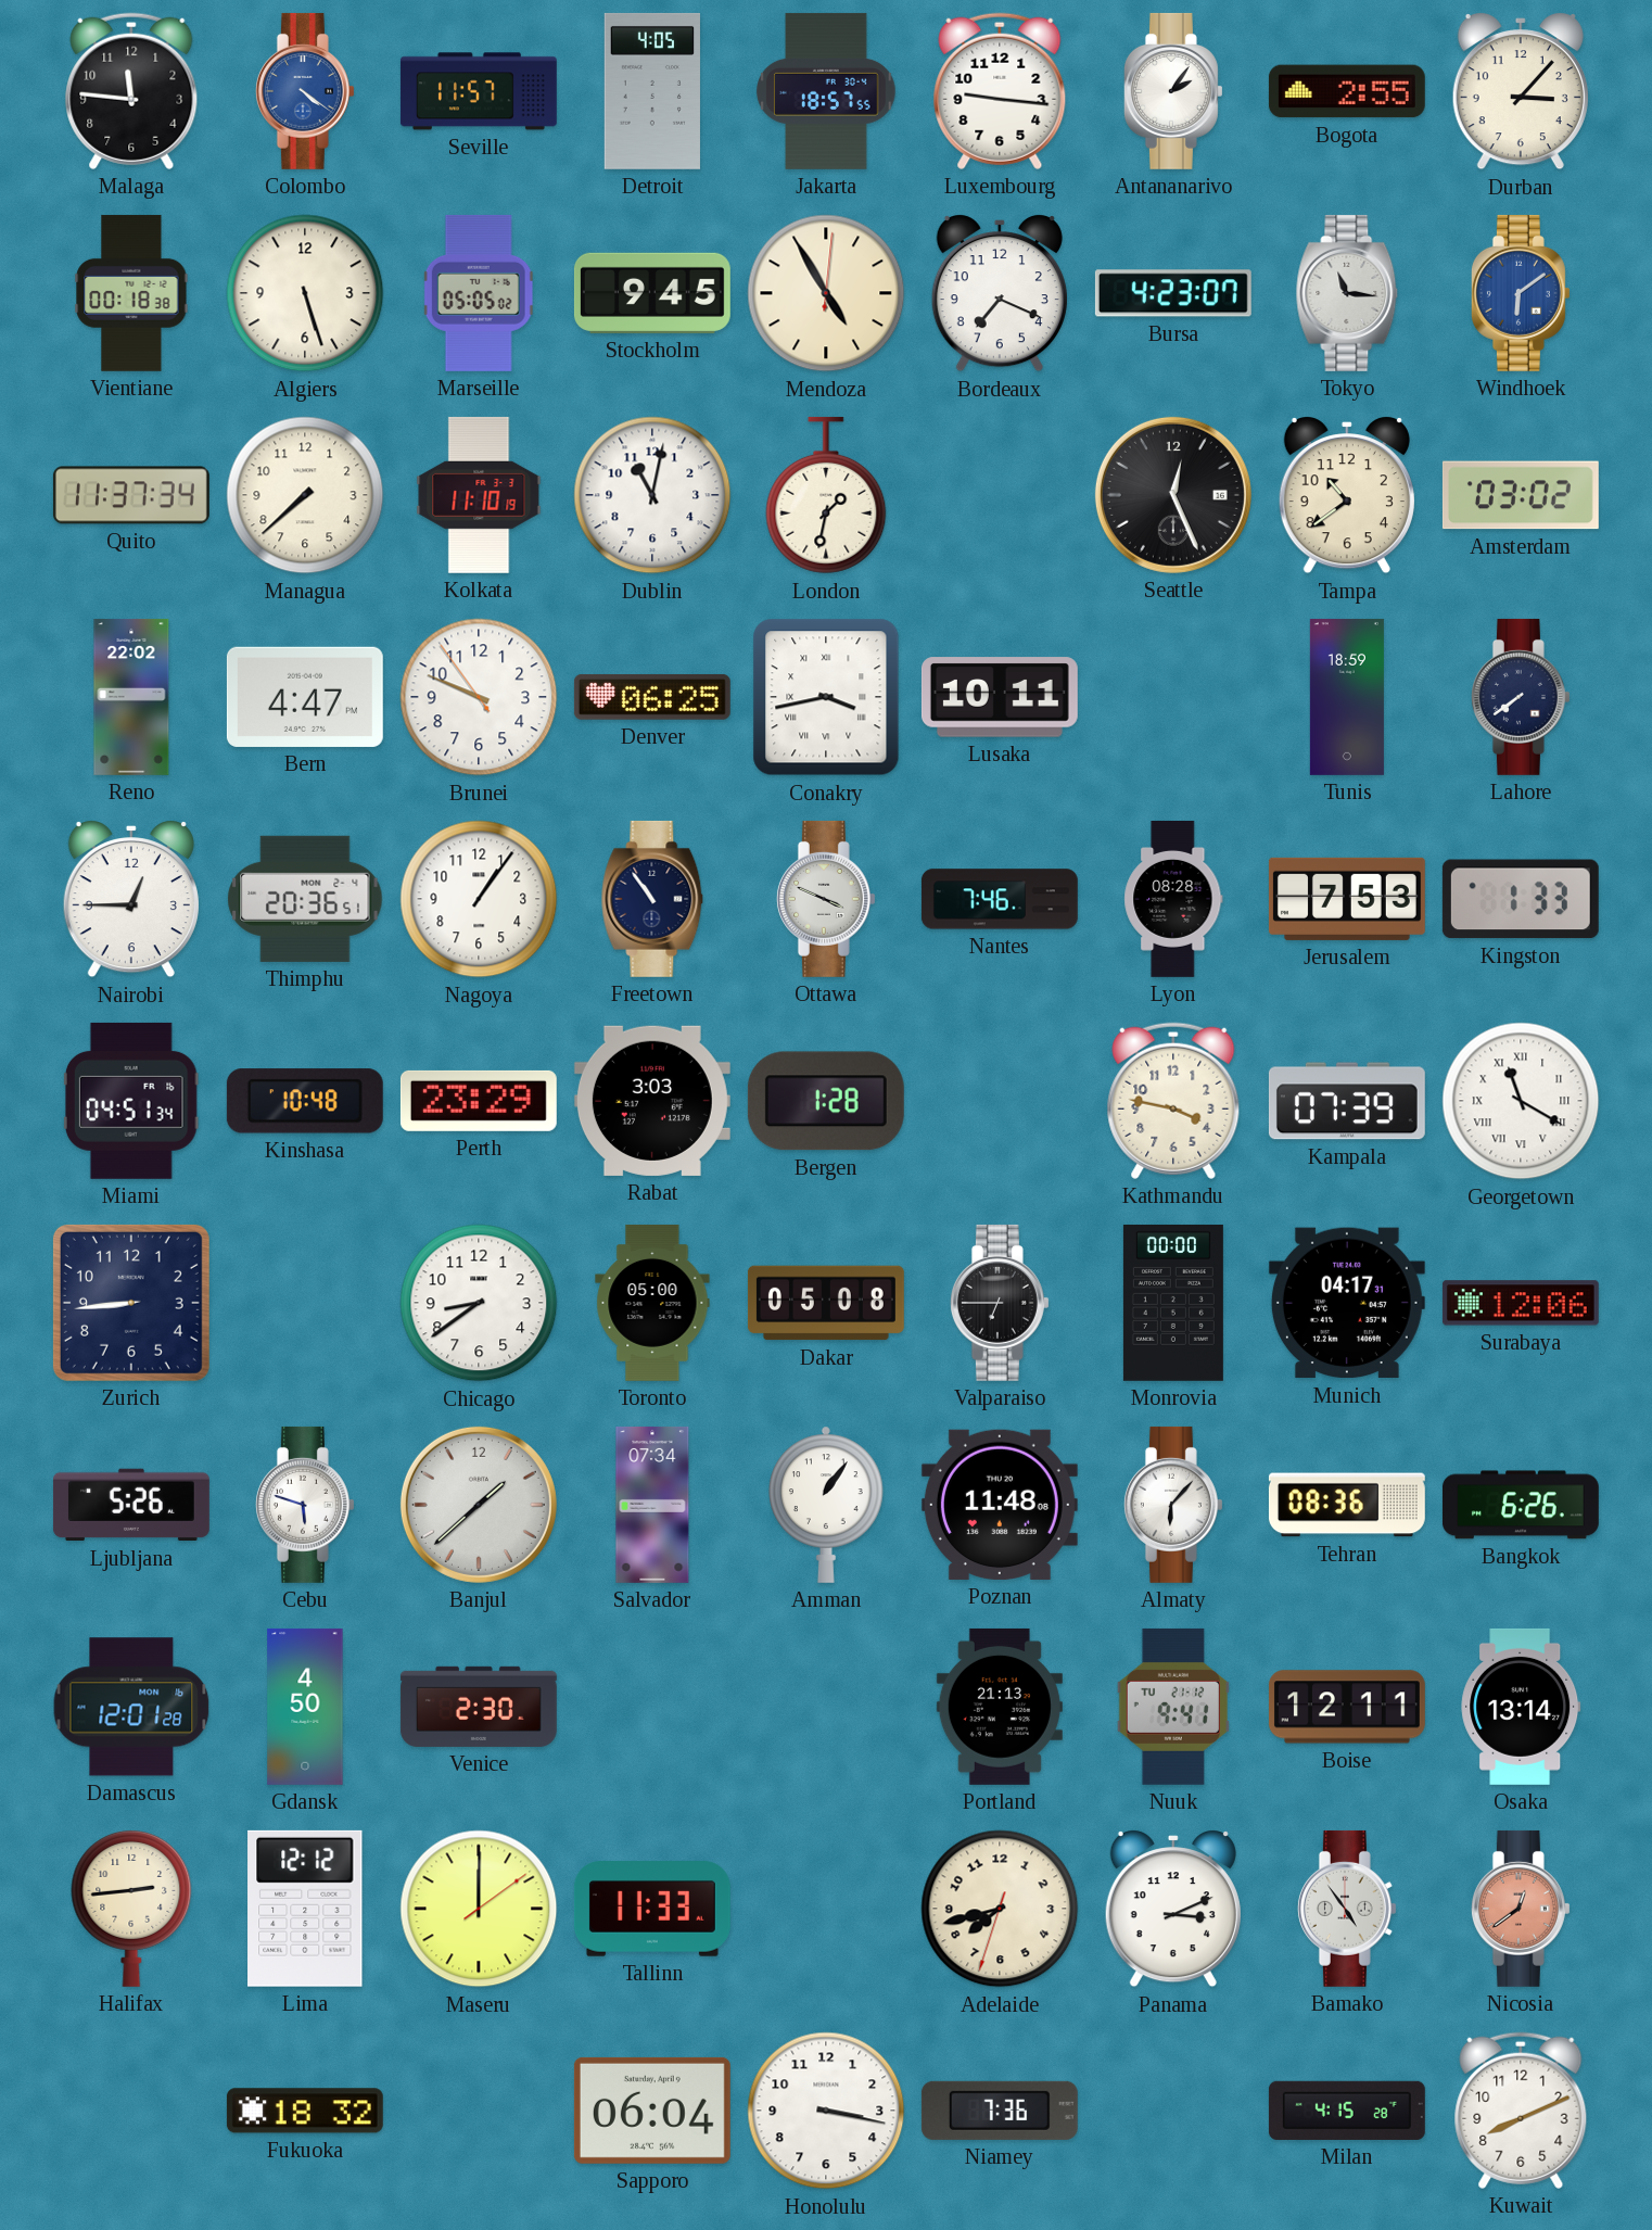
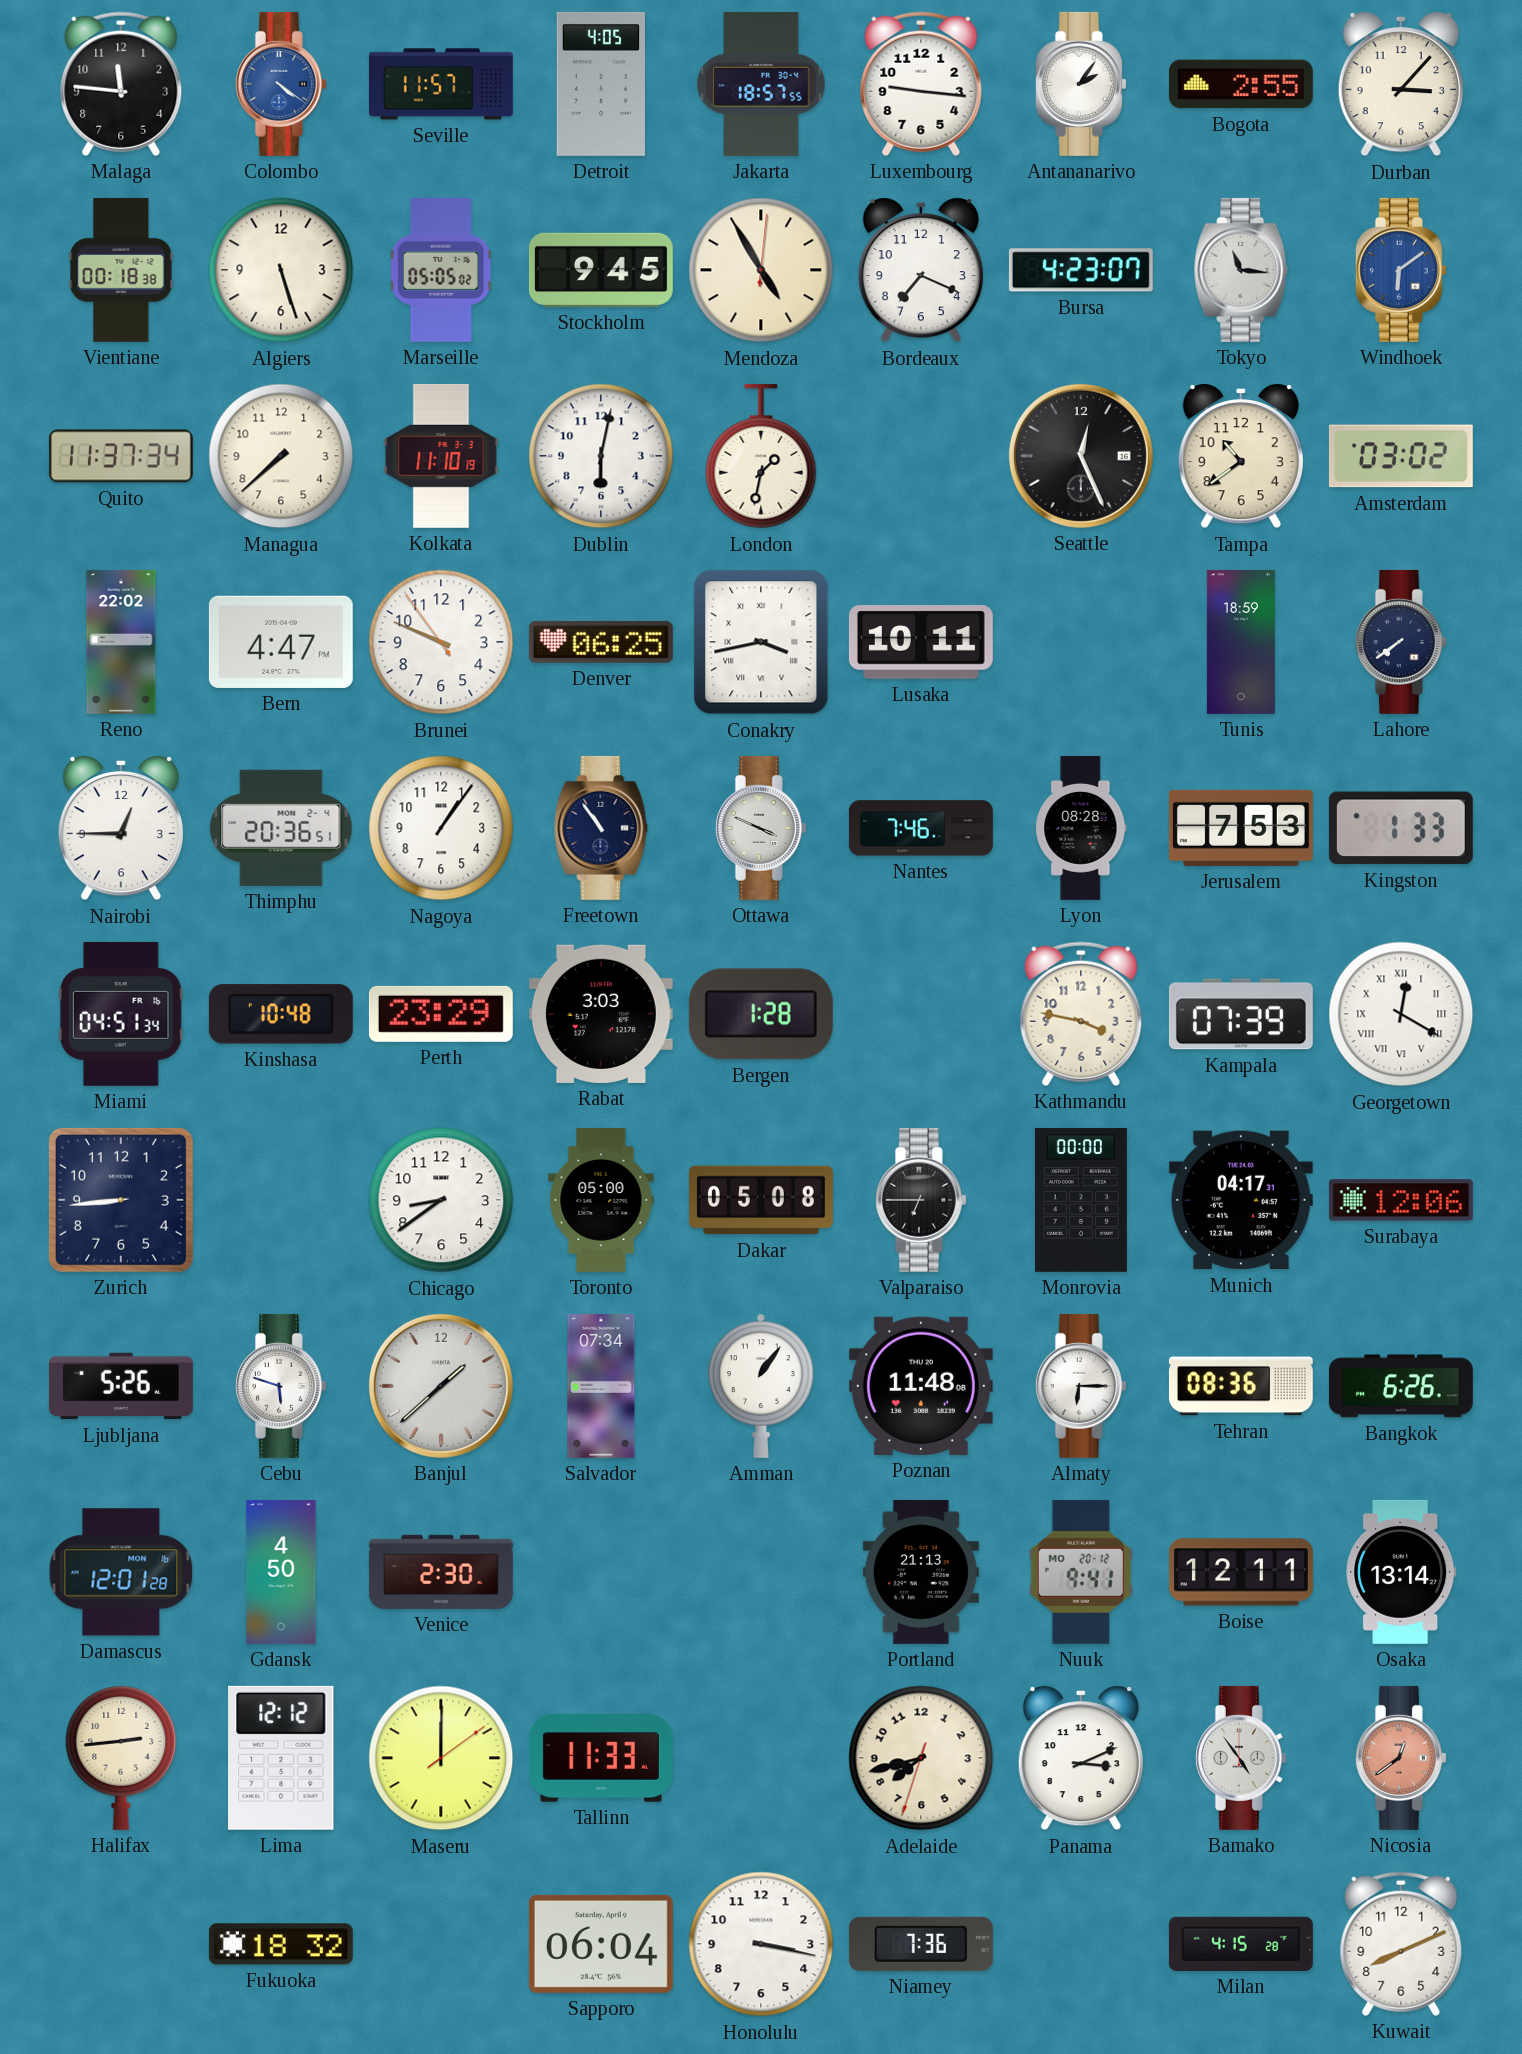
Dublin: 11:02 -> 6:02 (601, 456)
Georgetown: 11:20 -> 12:20 (1401, 1014)
Almaty: 6:07 -> 6:15 (1081, 1386)
Nuuk date: TU 21-12 -> MO 20-12 (1081, 1572)
